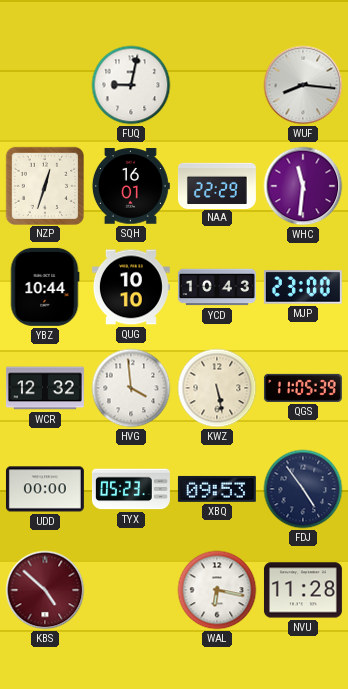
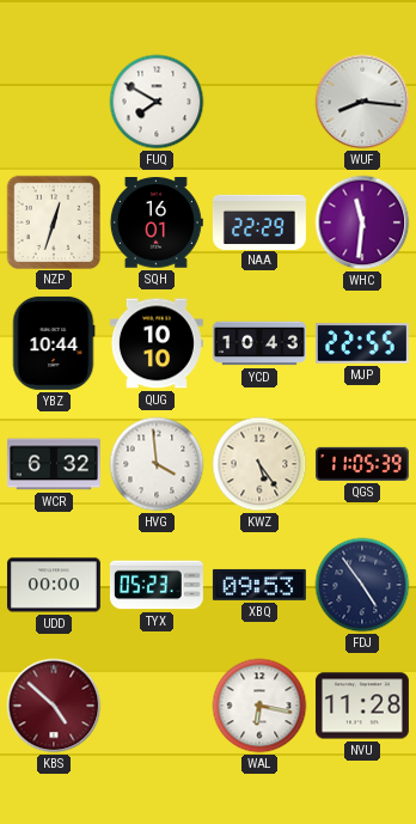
FUQ: 9:02 -> 7:50 (157, 102)
MJP: 23:00 -> 22:55 (362, 343)
WCR: 12:32 -> 6:32 (54, 464)
KWZ: 5:28 -> 5:24 (259, 464)
